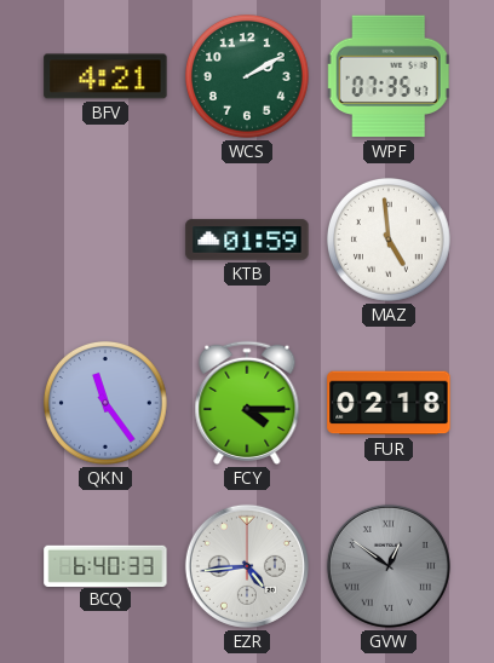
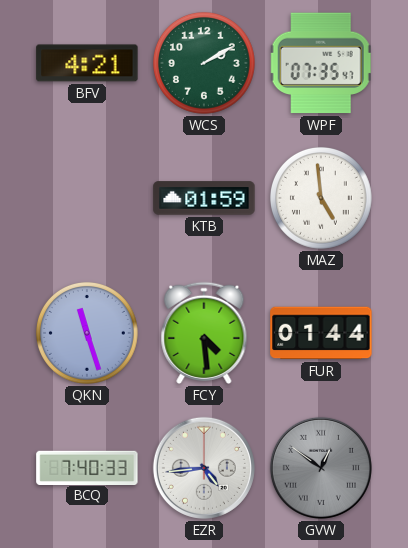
QKN: 11:24 -> 11:27 (87, 333)
FCY: 4:15 -> 4:29 (204, 333)
FUR: 02:18 -> 01:44 (321, 333)
BCQ: 6:40 -> 7:40 (87, 467)
